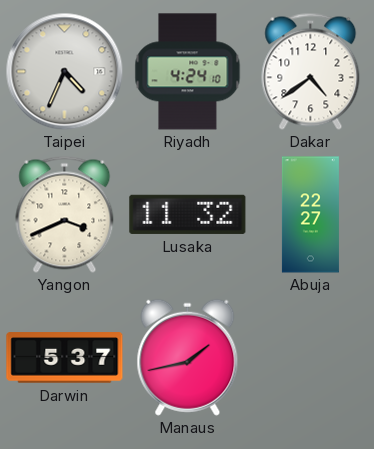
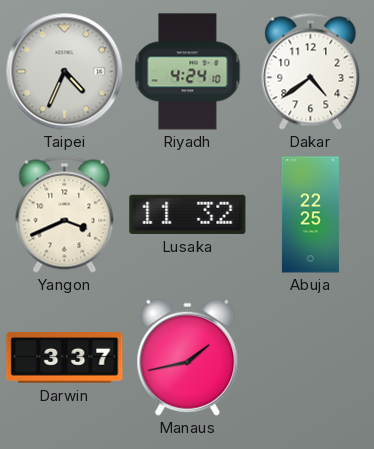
Abuja: 22:27 -> 22:25 (310, 215)
Darwin: 5:37 -> 3:37 (65, 358)
